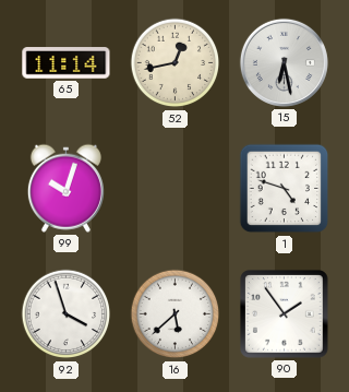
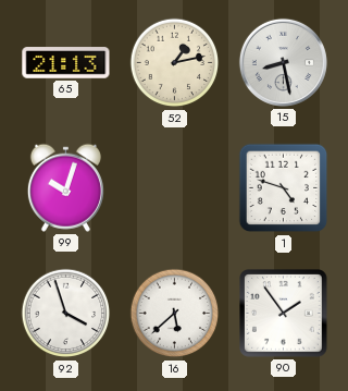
65: 11:14 -> 21:13 (66, 63)
52: 12:43 -> 1:13 (175, 63)
15: 6:28 -> 8:28 (283, 62)
